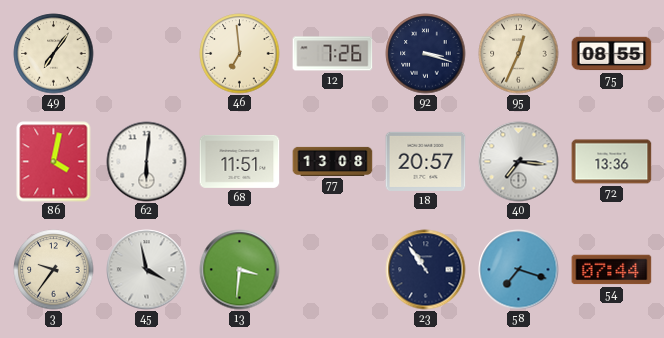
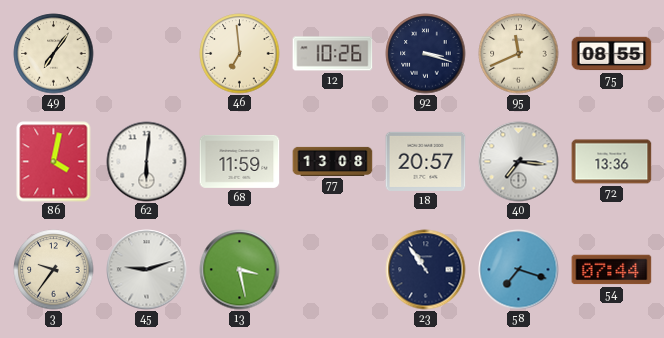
12: 7:26 -> 10:26 (333, 54)
95: 12:34 -> 11:41 (519, 54)
68: 11:51 -> 11:59 (240, 161)
45: 3:58 -> 9:12 (147, 270)
13: 3:31 -> 3:28 (240, 270)
